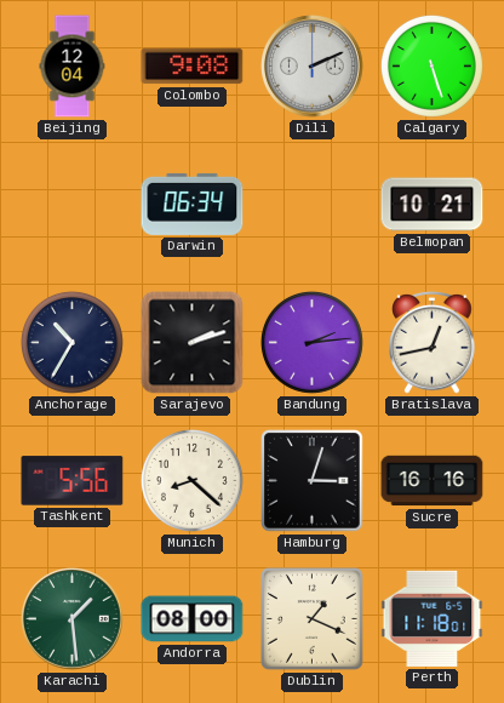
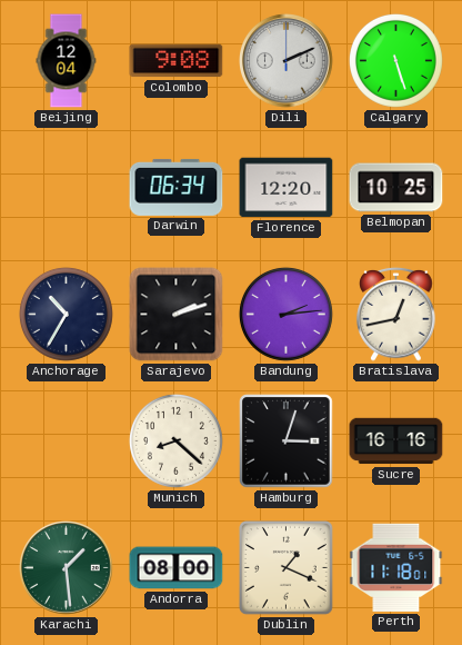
Florence: none -> 12:20 (287, 188)
Belmopan: 10:21 -> 10:25 (396, 188)
Tashkent: 5:56 -> none (73, 481)
